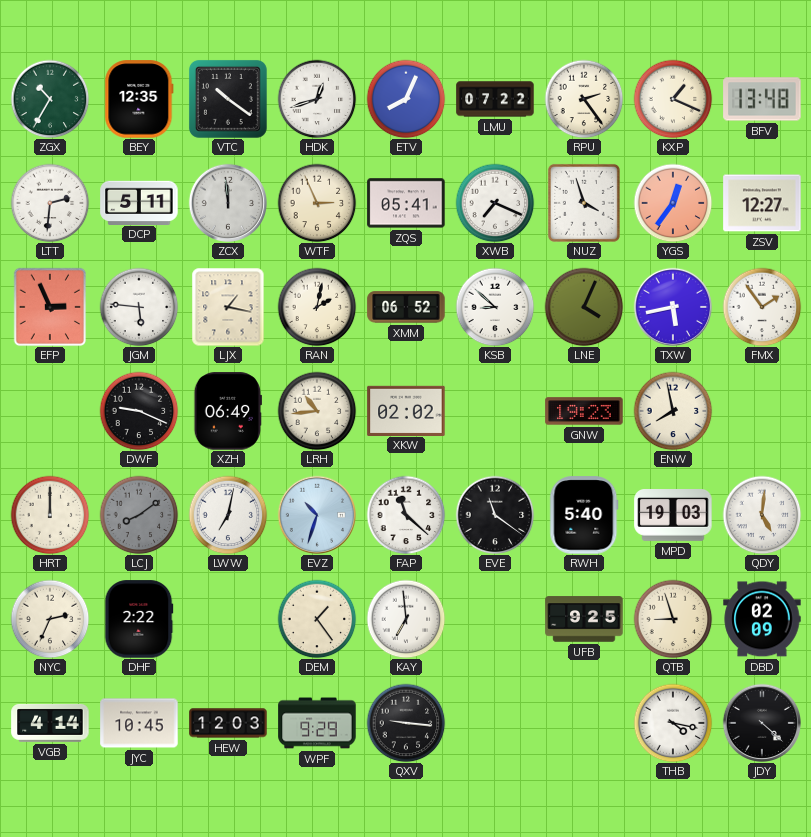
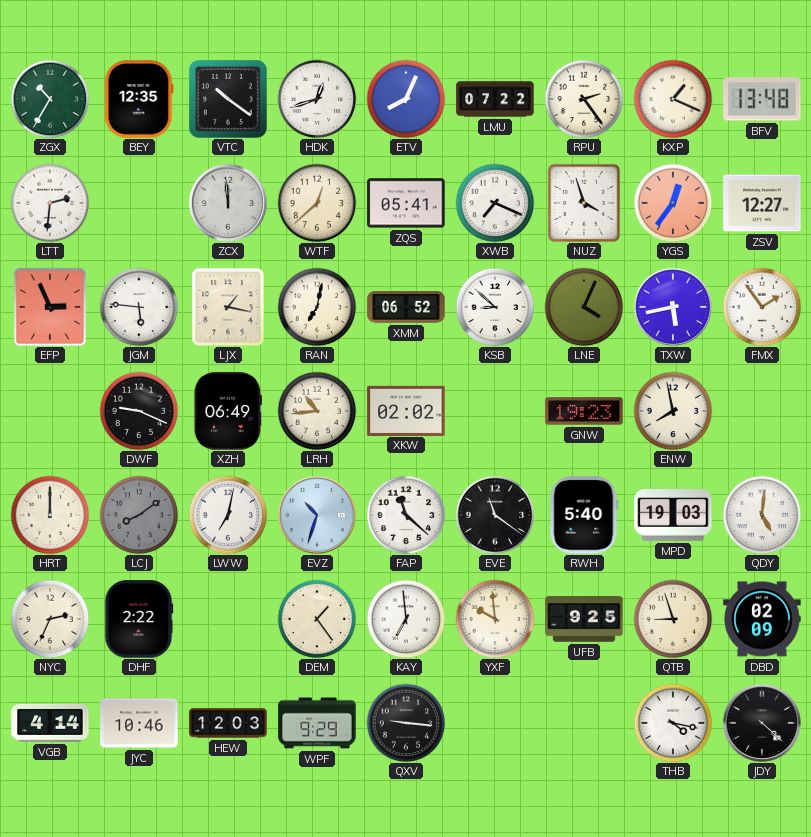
DCP: 5:11 -> none (139, 202)
WTF: 2:56 -> 12:38 (317, 203)
RAN: 2:02 -> 7:02 (317, 307)
YXF: none -> 9:59 (495, 619)
JYC: 10:45 -> 10:46 (139, 723)
